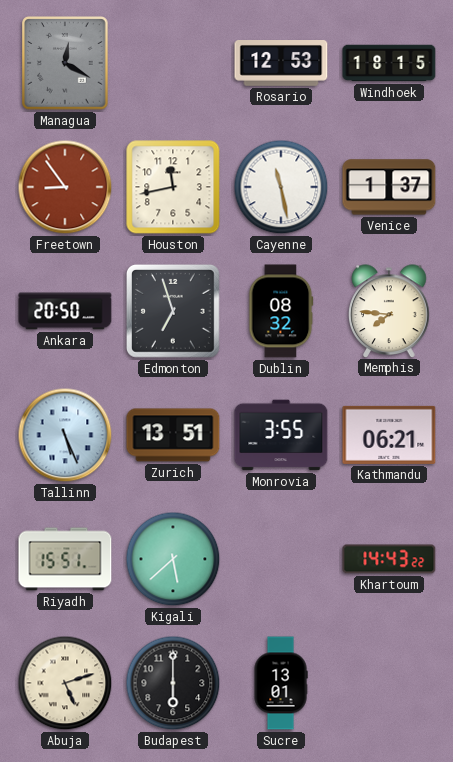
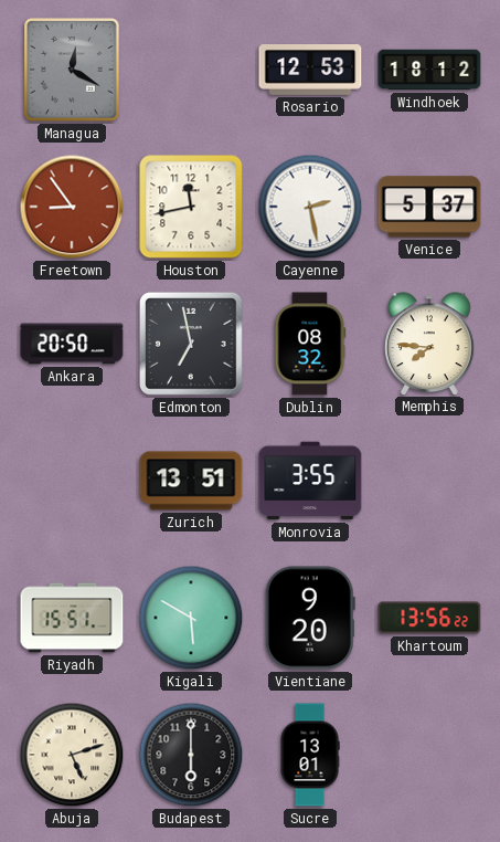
Windhoek: 18:15 -> 18:12 (429, 70)
Cayenne: 11:28 -> 2:28 (310, 207)
Venice: 1:37 -> 5:37 (429, 207)
Edmonton: 6:57 -> 6:58 (191, 345)
Tallinn: 5:26 -> none (65, 435)
Kathmandu: 06:21 -> none (389, 435)
Kigali: 5:38 -> 5:50 (191, 618)
Vientiane: none -> 9:20 (310, 618)
Khartoum: 14:43 -> 13:56 (429, 618)
